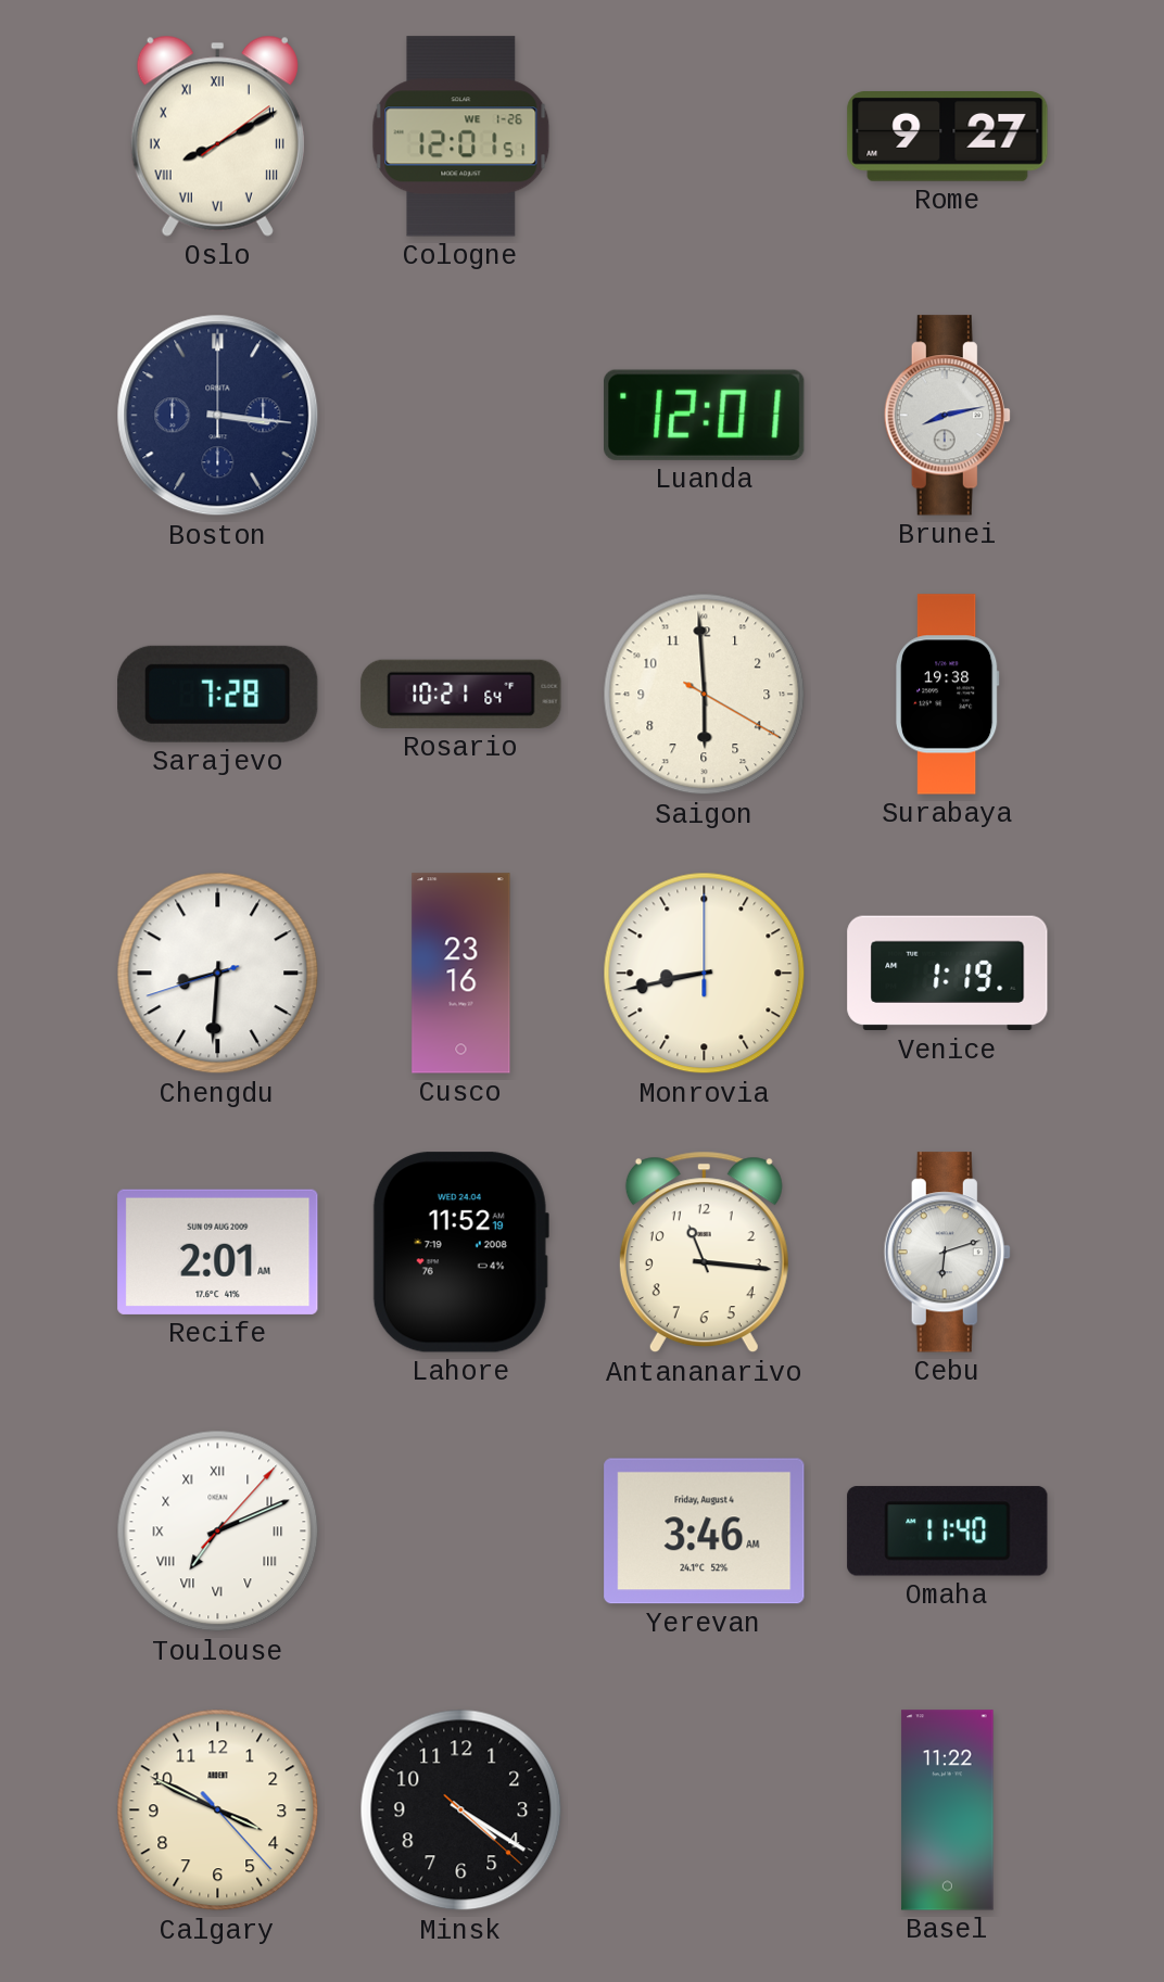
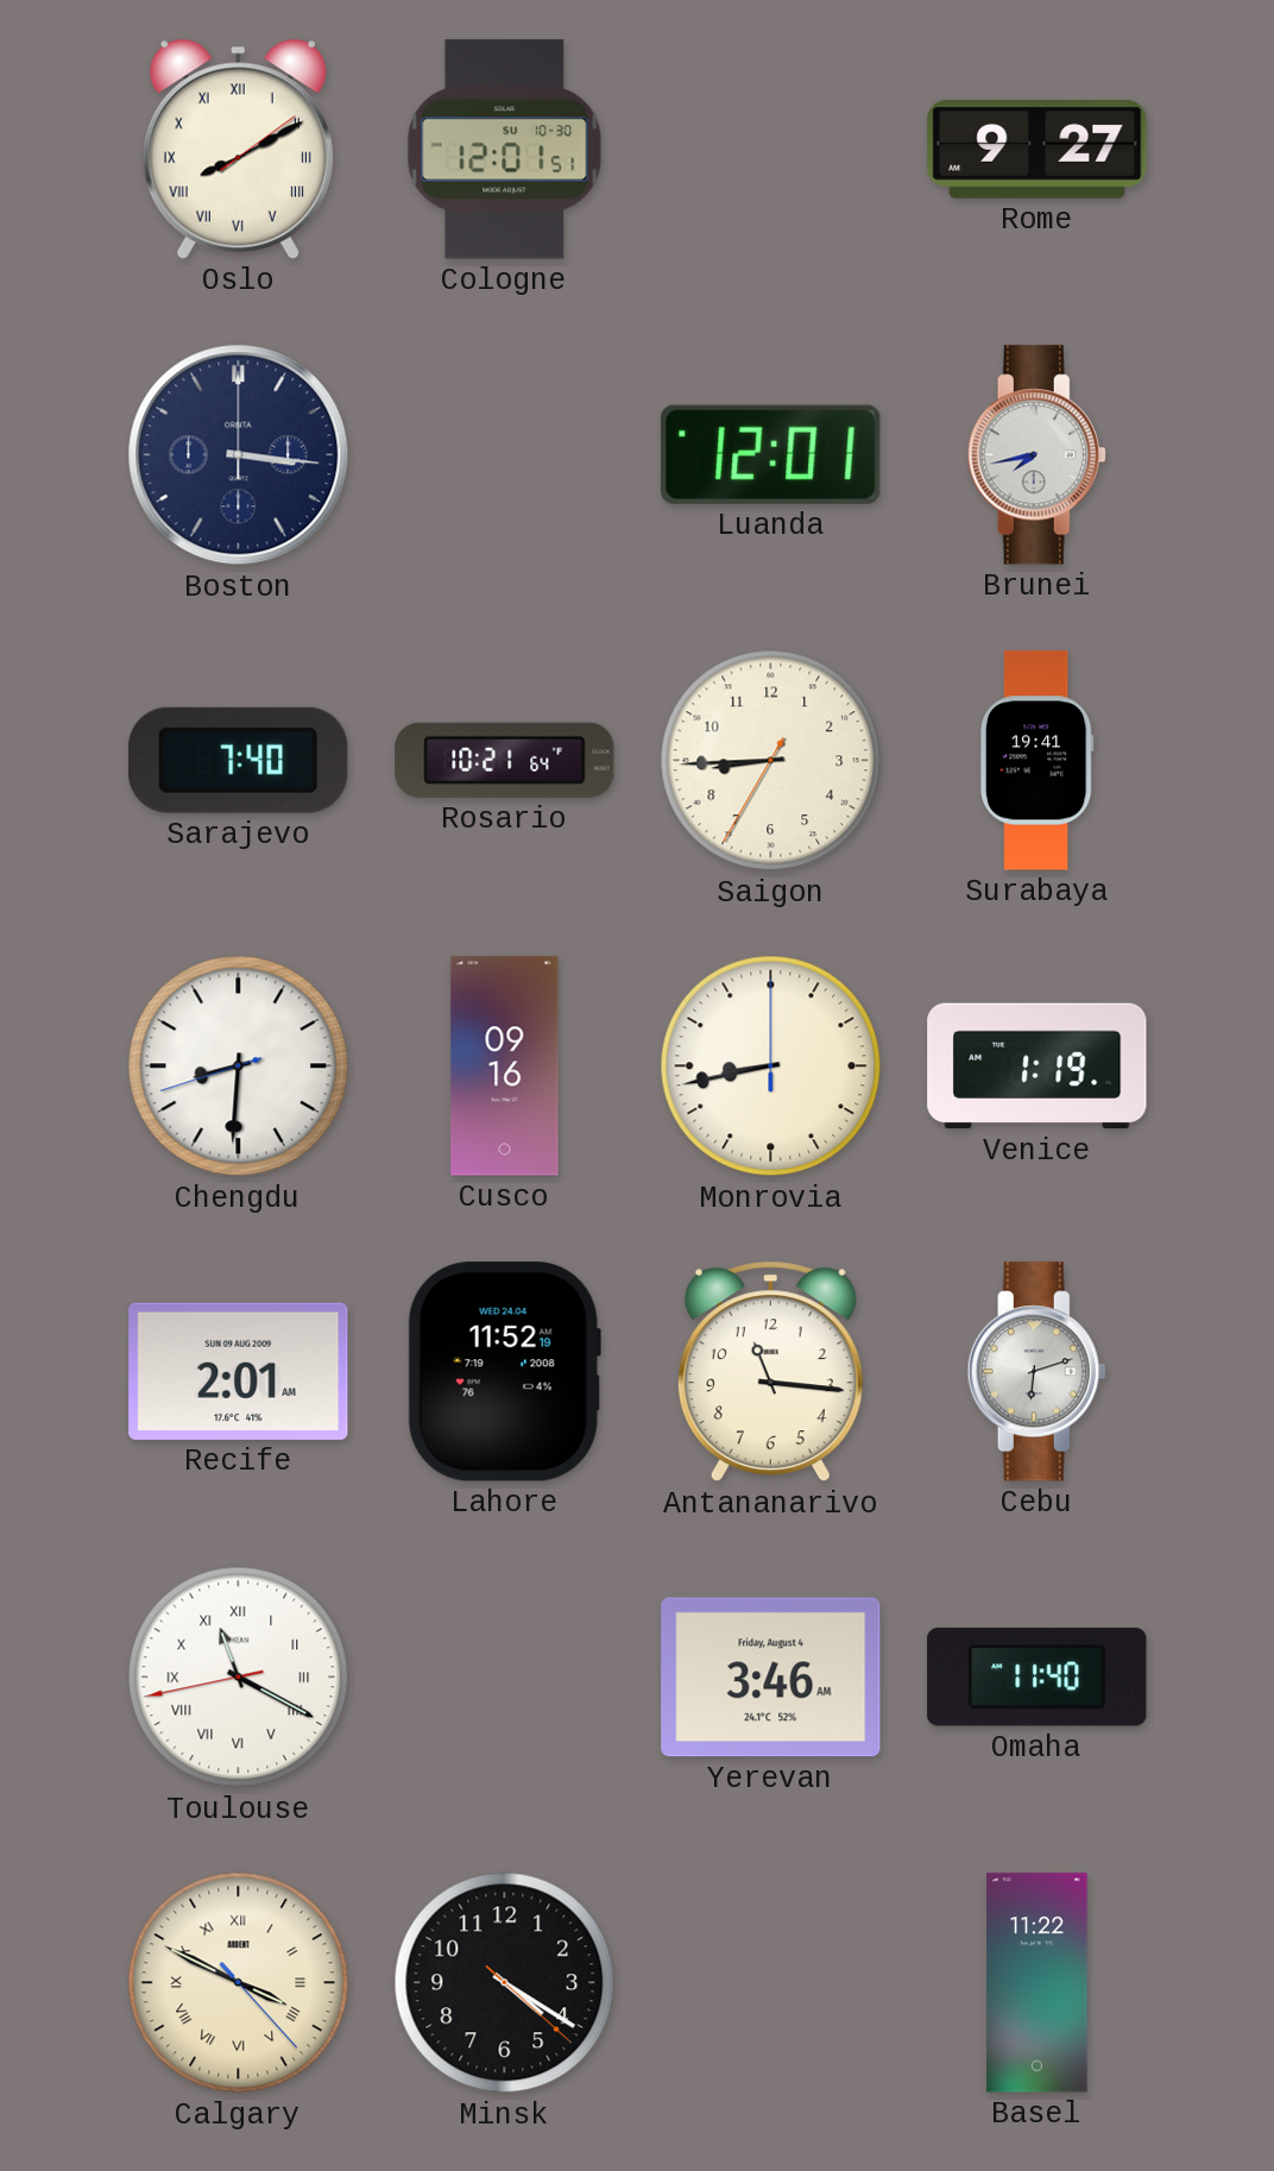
Cologne date: WE 1-26 -> SU 10-30 (505, 150)
Brunei: 8:13 -> 7:43 (1036, 455)
Sarajevo: 7:28 -> 7:40 (239, 760)
Saigon: 5:59 -> 8:44 (771, 761)
Surabaya: 19:38 -> 19:41 (1038, 761)
Cusco: 23:16 -> 09:16 (505, 1066)
Toulouse: 7:11 -> 11:19 (239, 1678)
Calgary numerals: Arabic -> Roman (239, 1983)
